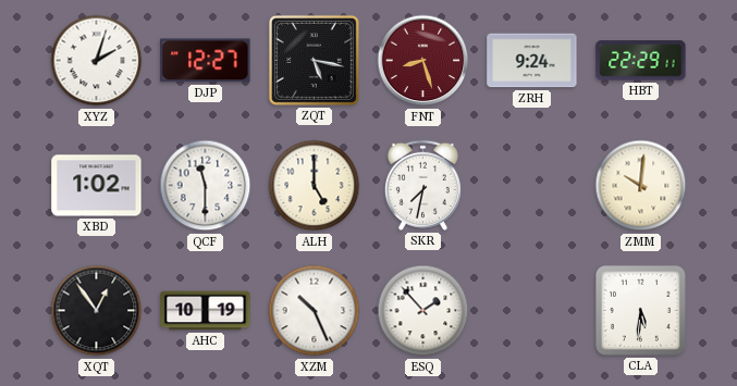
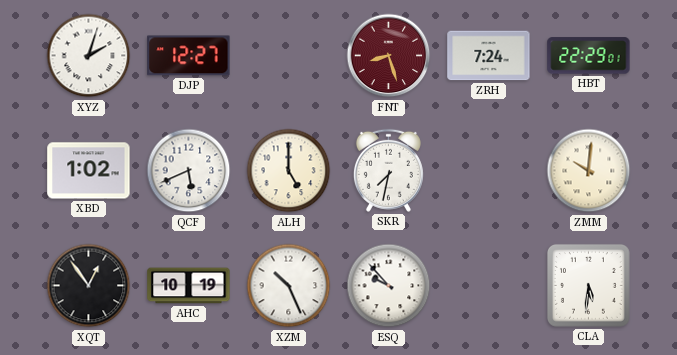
ZQT: 5:17 -> none (314, 60)
ZRH: 9:24 -> 7:24 (489, 56)
HBT: 22:29:11 -> 22:29:01 (589, 56)
QCF: 11:30 -> 5:41 (189, 171)
ESQ: 1:53 -> 9:53 (389, 286)
